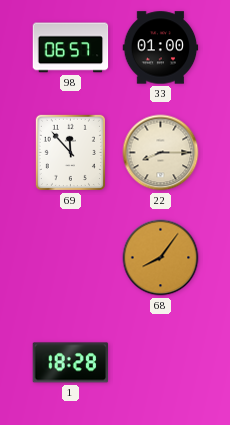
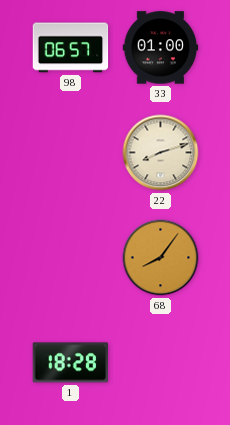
69: 11:53 -> none (70, 152)
22: 8:15 -> 8:12 (161, 153)
